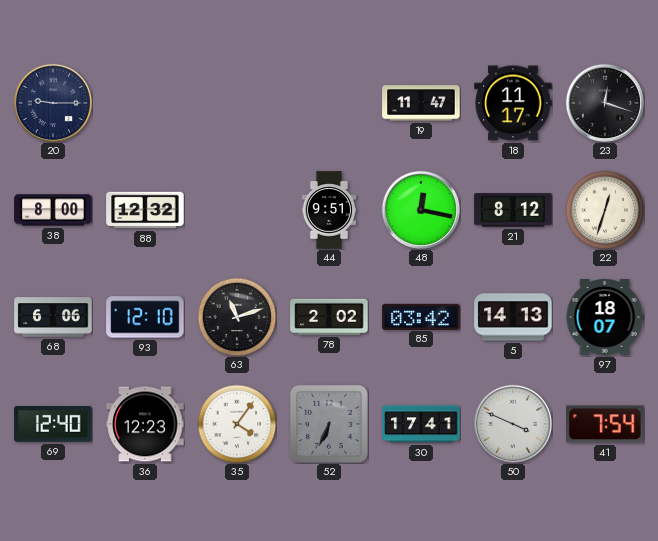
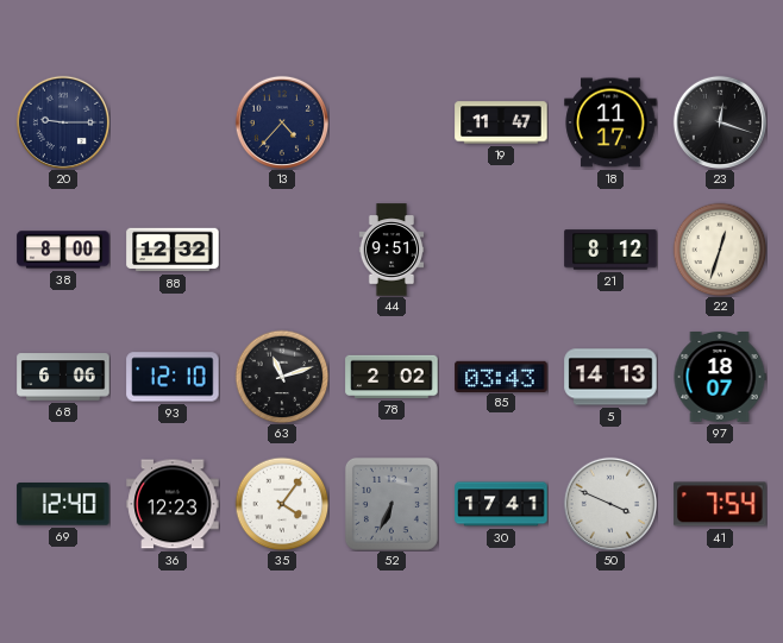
13: none -> 4:37 (281, 121)
48: 12:17 -> none (420, 209)
85: 03:42 -> 03:43 (501, 376)
